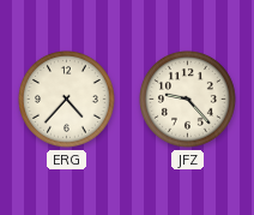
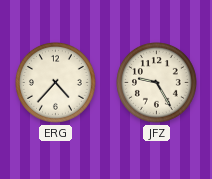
JFZ: 9:23 -> 9:25 (157, 83)
